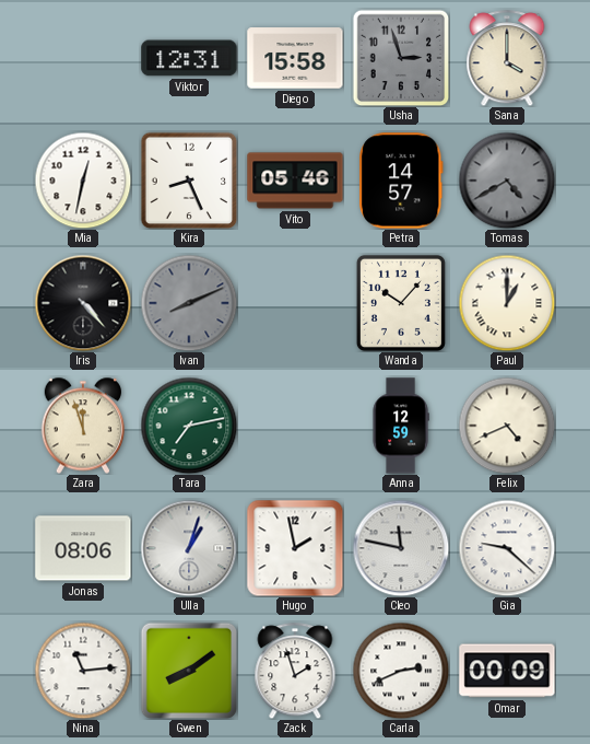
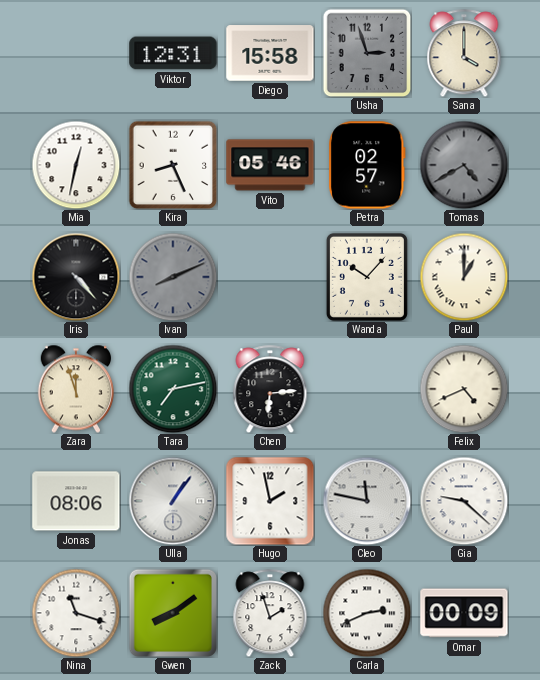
Petra: 14:57 -> 02:57 (368, 165)
Chen: none -> 6:14 (270, 389)
Anna: 12:59 -> none (401, 426)
Ulla: 1:03 -> 1:06 (173, 501)
Nina: 11:14 -> 11:18 (76, 613)
